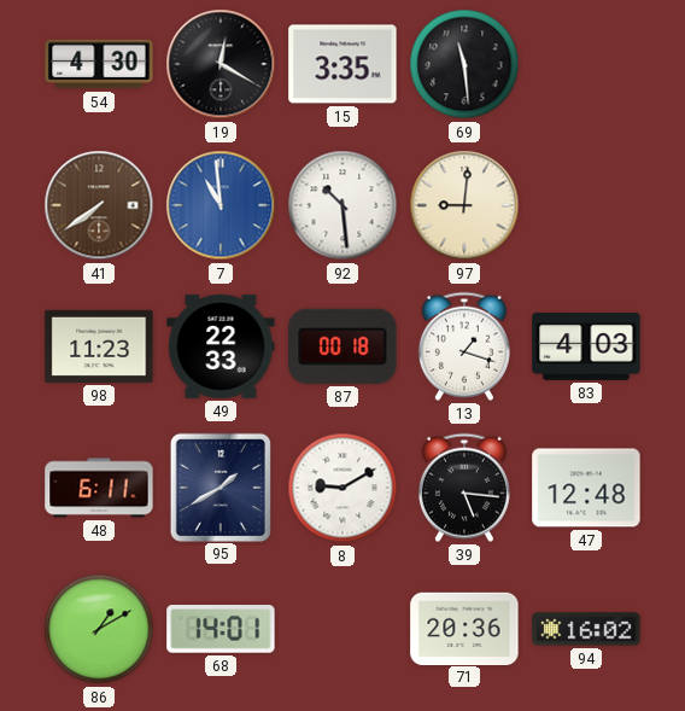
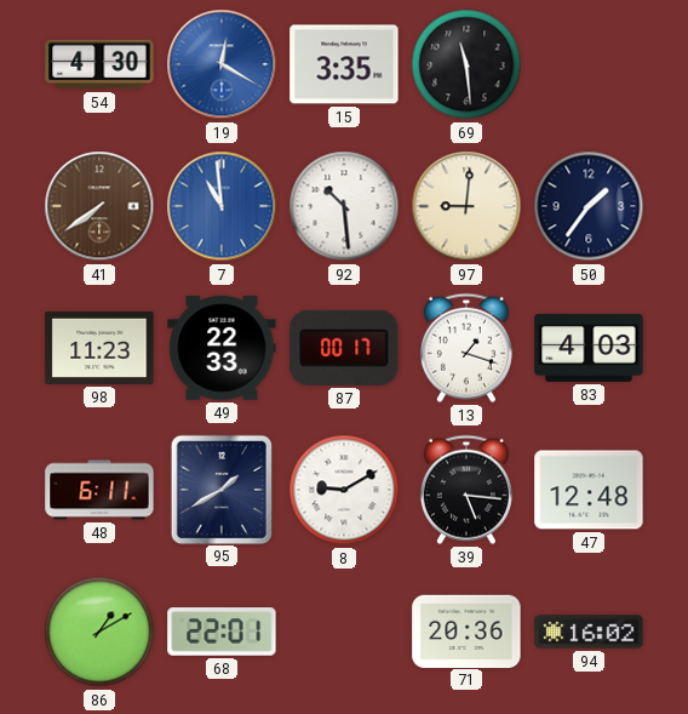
19 dial: black -> blue (222, 64)
50: none -> 1:36 (589, 206)
87: 00:18 -> 00:17 (344, 348)
68: 14:01 -> 22:01 (222, 632)
